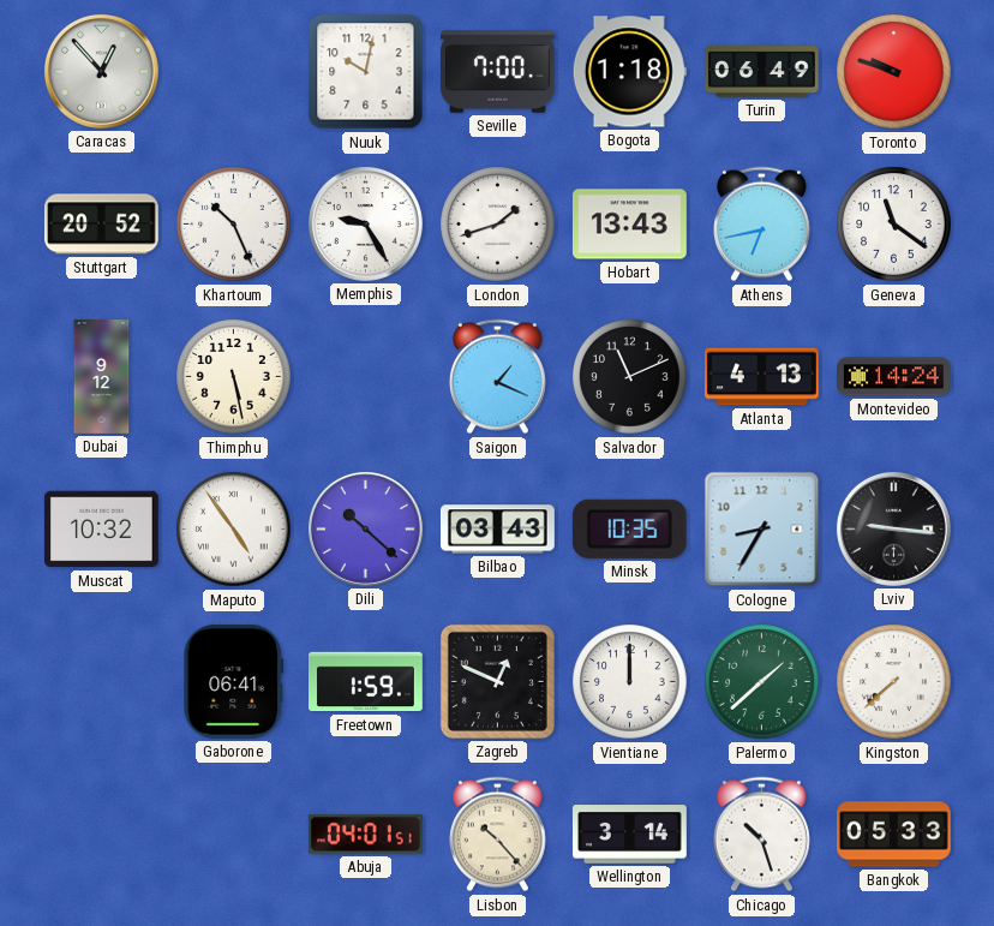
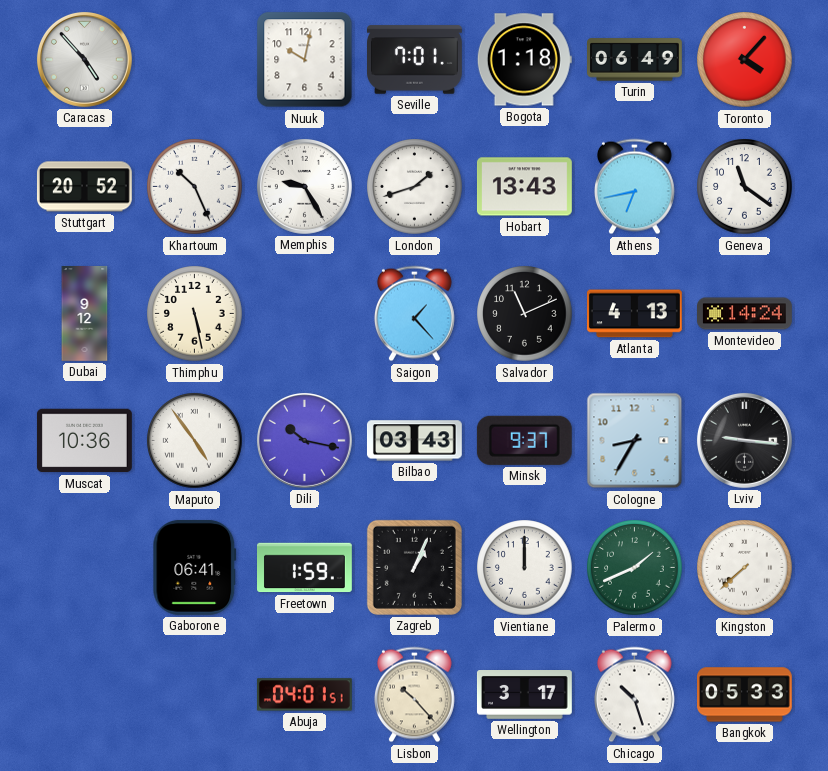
Caracas: 12:53 -> 4:53 (84, 59)
Seville: 7:00 -> 7:01 (415, 60)
Toronto: 9:48 -> 4:07 (745, 60)
Saigon: 1:19 -> 1:23 (414, 314)
Muscat: 10:32 -> 10:36 (85, 441)
Dili: 10:22 -> 10:17 (304, 440)
Minsk: 10:35 -> 9:37 (524, 440)
Zagreb: 12:49 -> 1:04 (414, 567)
Palermo: 1:38 -> 1:41 (635, 568)
Wellington: 3:14 -> 3:17 (524, 695)
